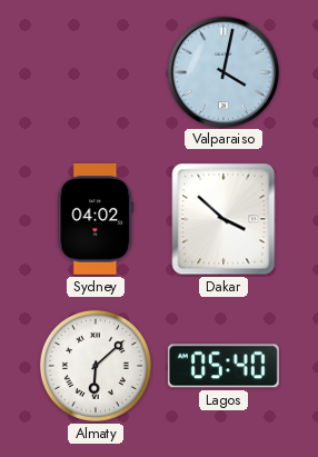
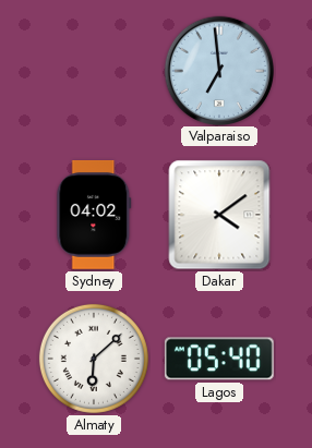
Valparaiso: 4:02 -> 6:59 (218, 70)
Dakar: 3:52 -> 4:09 (219, 215)
